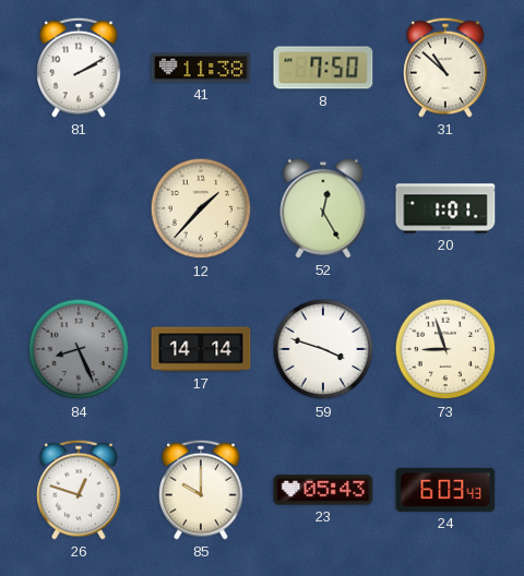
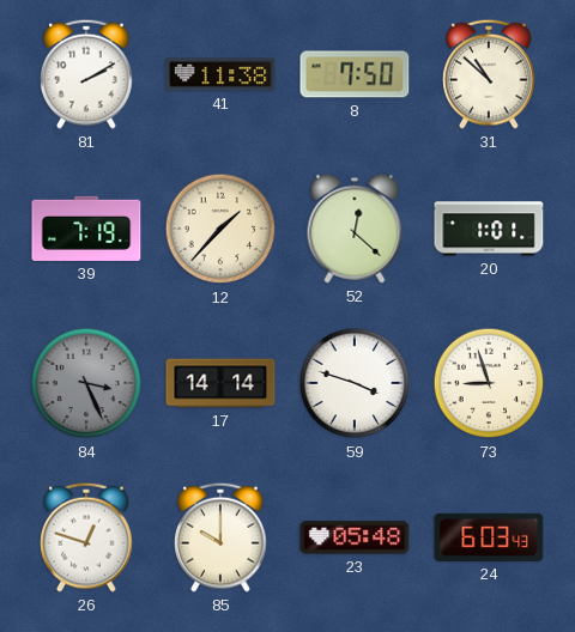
39: none -> 7:19 (86, 229)
52: 12:25 -> 12:22 (355, 229)
84: 8:26 -> 3:26 (86, 383)
23: 05:43 -> 05:48 (355, 537)
